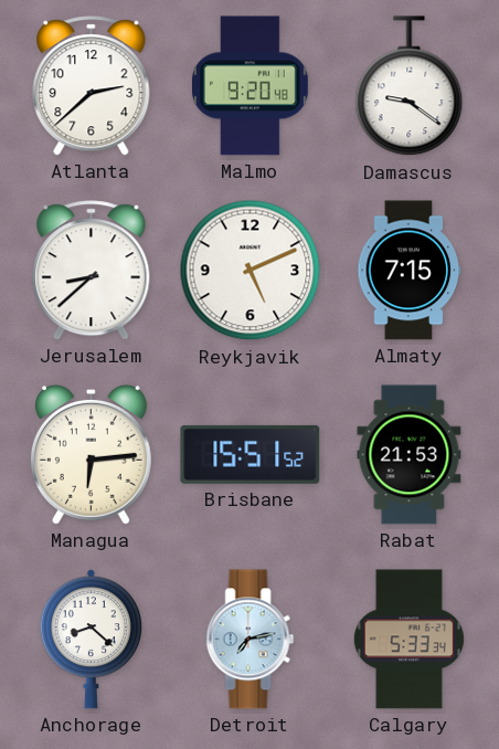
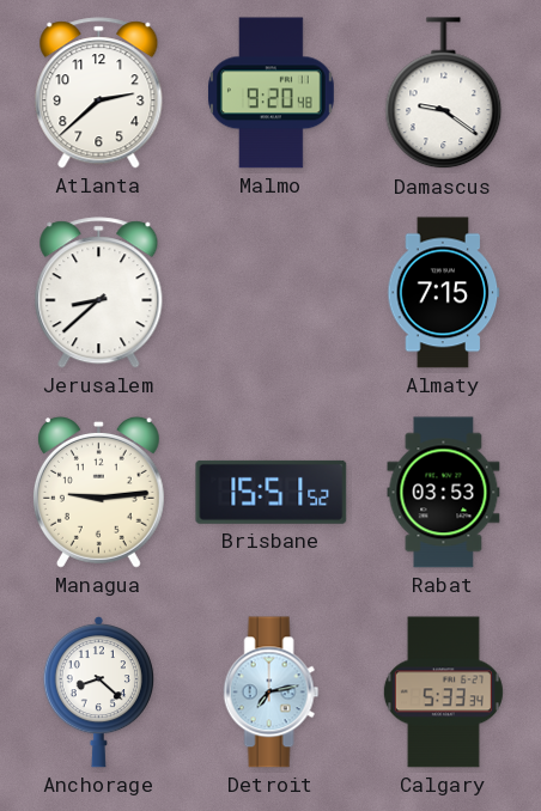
Reykjavik: 5:11 -> none (251, 271)
Managua: 6:14 -> 9:14 (98, 492)
Rabat: 21:53 -> 03:53 (444, 493)
